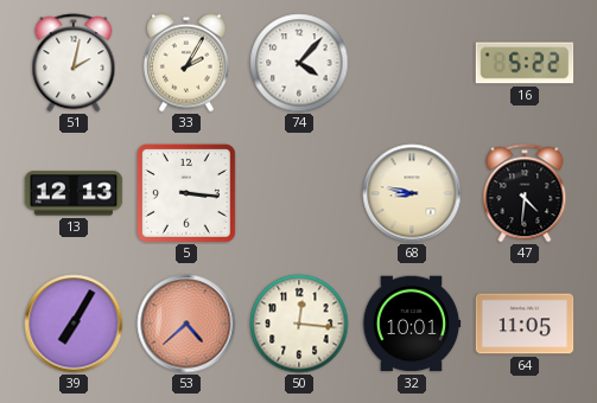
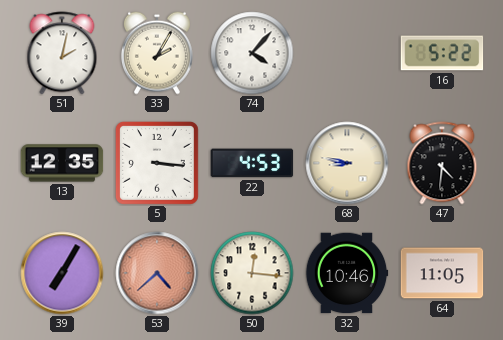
13: 12:13 -> 12:35 (62, 163)
22: none -> 4:53 (252, 163)
32: 10:01 -> 10:46 (347, 273)
